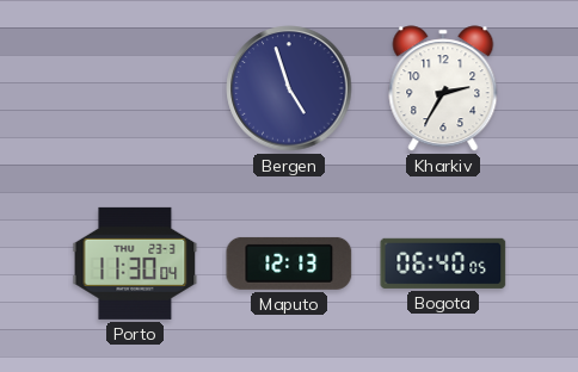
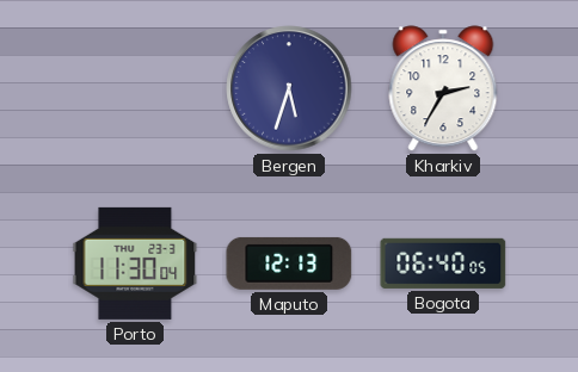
Bergen: 4:57 -> 5:33 (289, 88)
